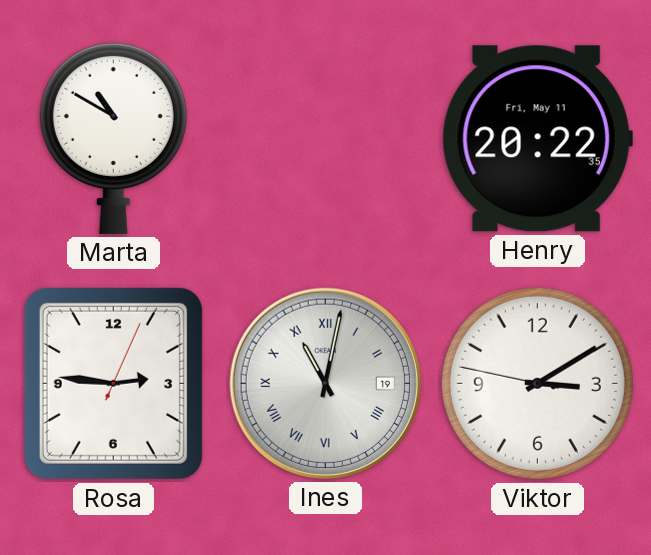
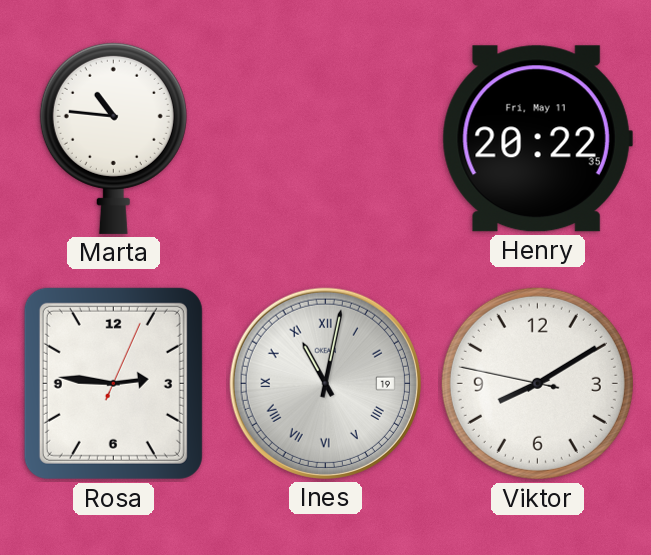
Marta: 10:50 -> 10:46 (113, 138)
Viktor: 3:09 -> 8:09 (537, 383)
